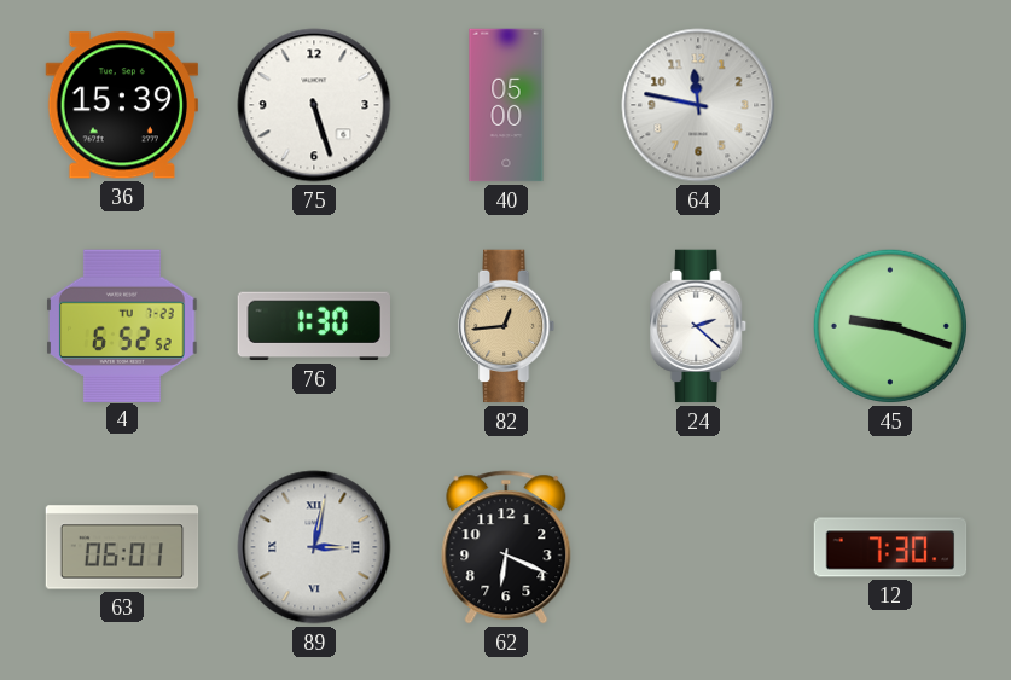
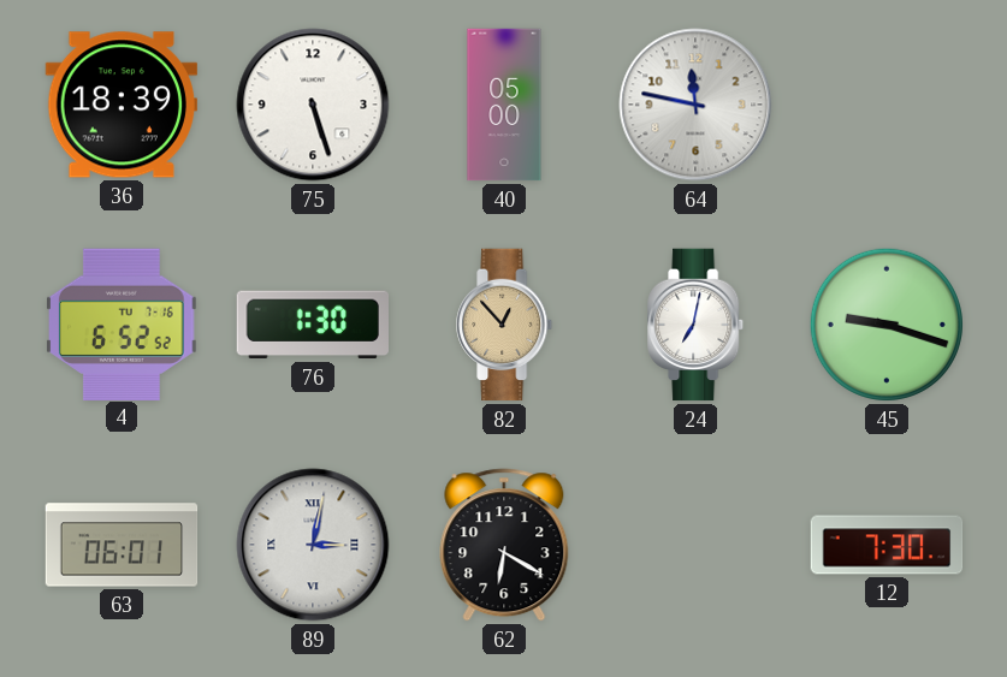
36: 15:39 -> 18:39 (120, 105)
4 date: TU 7-23 -> TU 7-16 (123, 323)
82: 12:44 -> 12:53 (505, 325)
24: 2:22 -> 7:02 (697, 325)
62: 6:19 -> 6:20 (504, 545)
